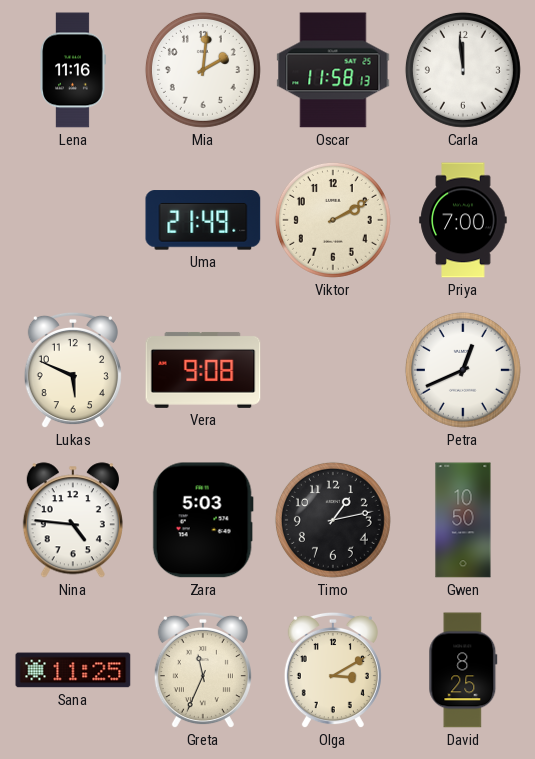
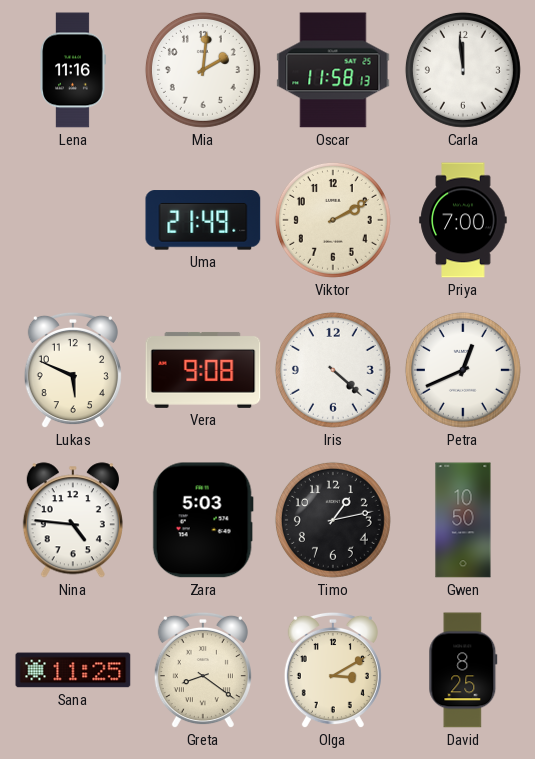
Iris: none -> 4:22 (333, 370)
Greta: 11:34 -> 8:21 (203, 670)
